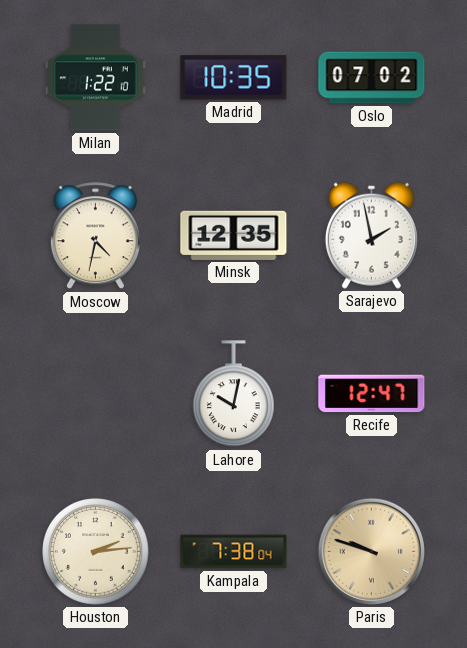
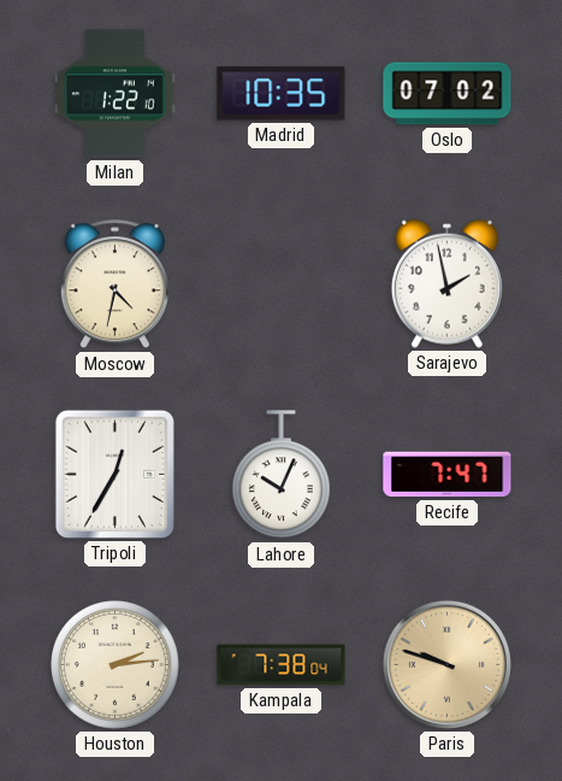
Minsk: 12:35 -> none (234, 235)
Tripoli: none -> 12:35 (114, 474)
Lahore: 10:02 -> 10:04 (282, 475)
Recife: 12:47 -> 7:47 (448, 475)
